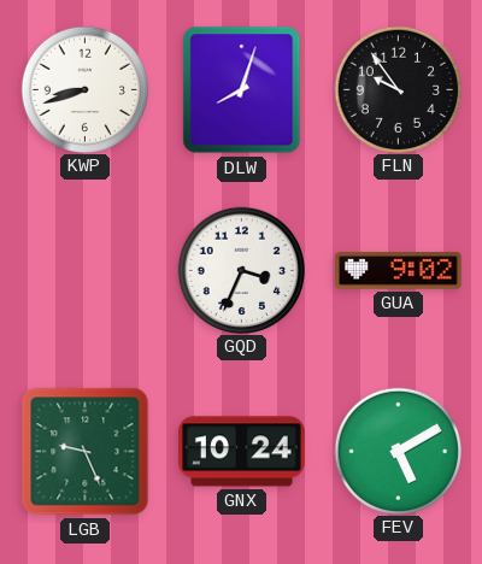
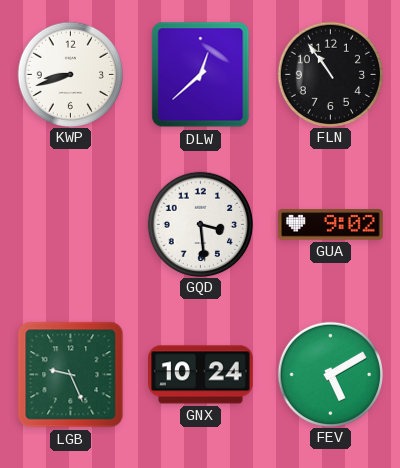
DLW: 8:03 -> 12:38 (201, 75)
FLN: 9:54 -> 10:54 (330, 74)
GQD: 3:34 -> 3:29 (200, 224)
